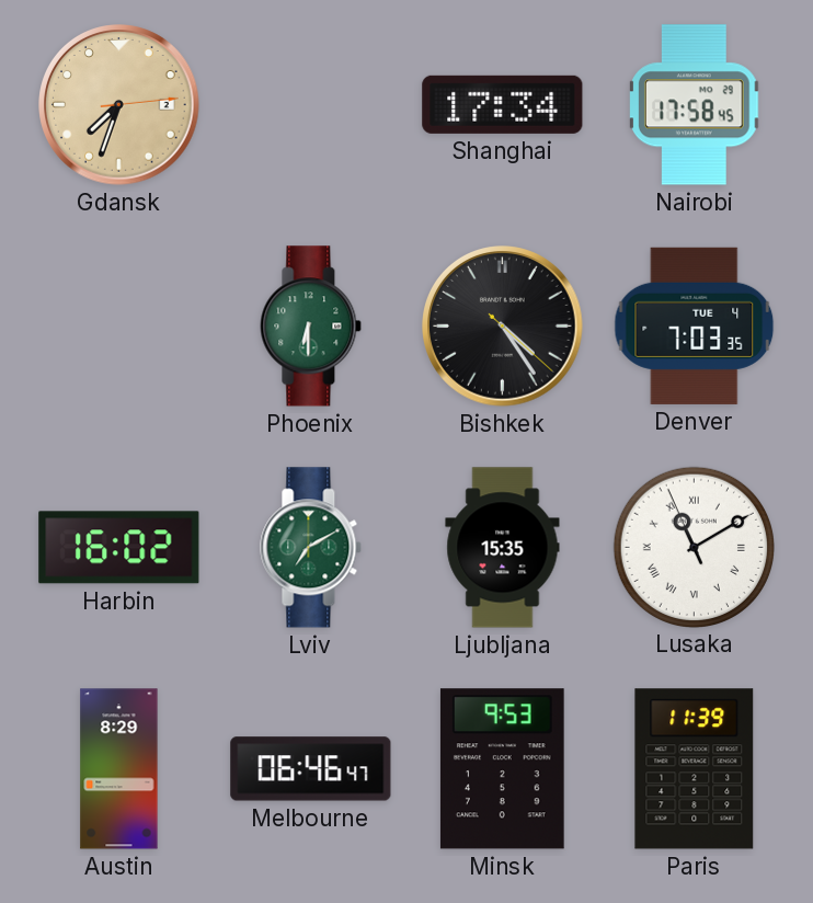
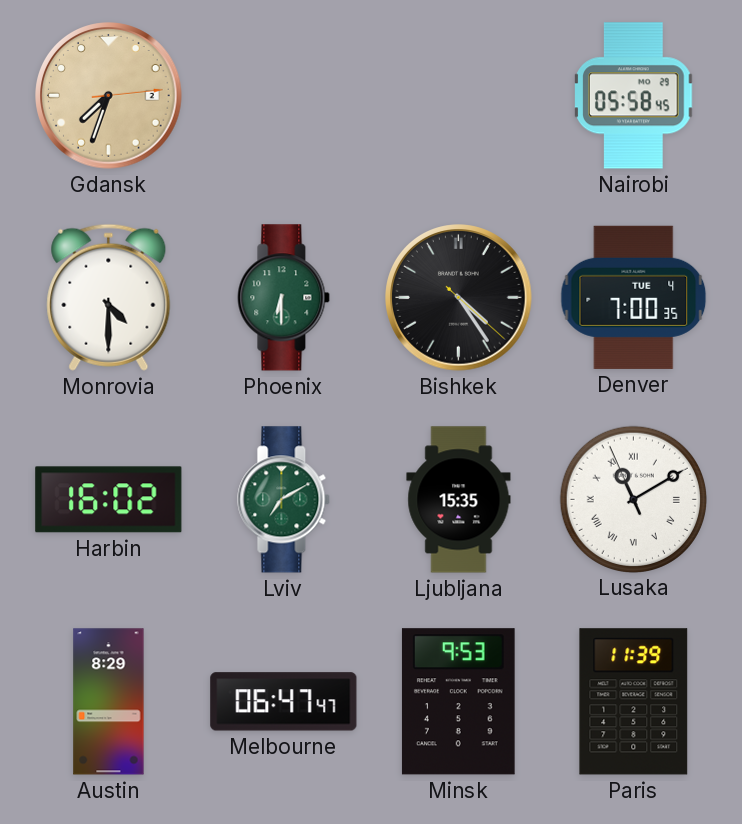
Shanghai: 17:34 -> none (503, 104)
Nairobi: 17:58 -> 05:58 (634, 96)
Monrovia: none -> 4:30 (109, 297)
Denver: 7:03 -> 7:00 (634, 297)
Melbourne: 06:46 -> 06:47 (284, 702)
